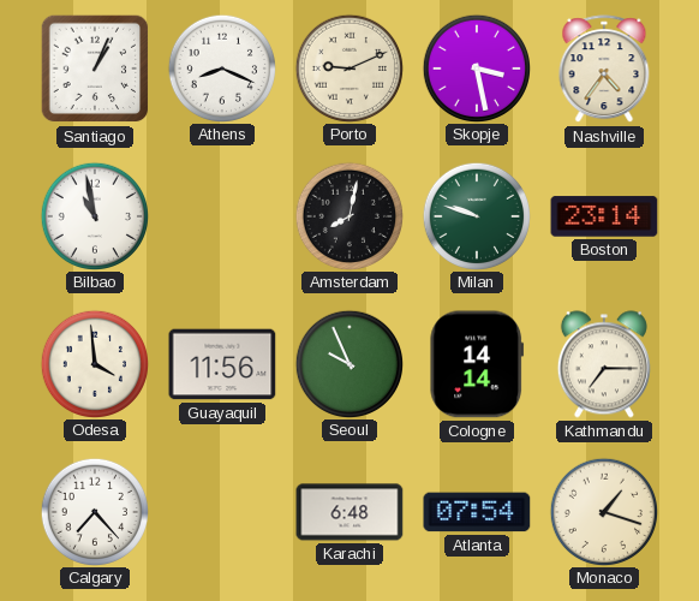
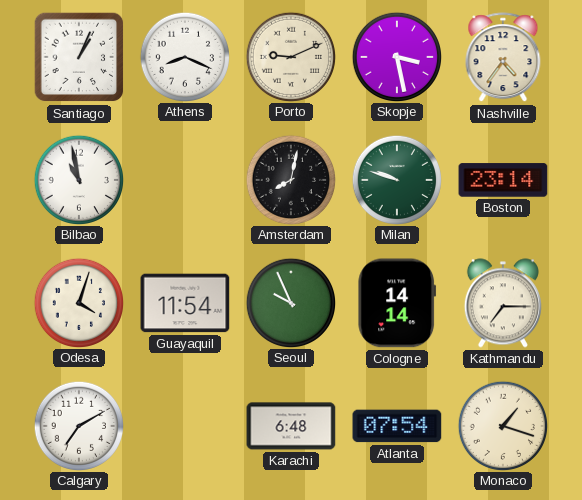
Odesa: 3:59 -> 4:03 (78, 302)
Guayaquil: 11:56 -> 11:54 (185, 303)
Calgary: 7:23 -> 7:10 (78, 425)
